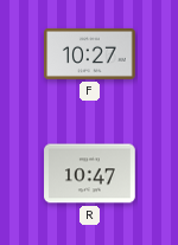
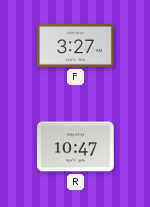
F: 10:27 -> 3:27 (76, 45)
